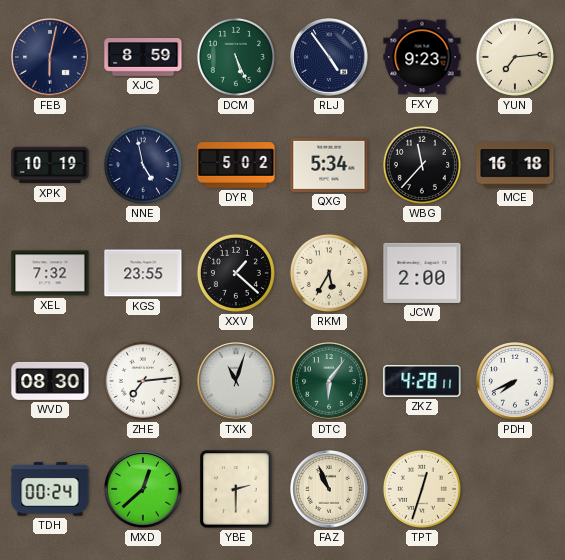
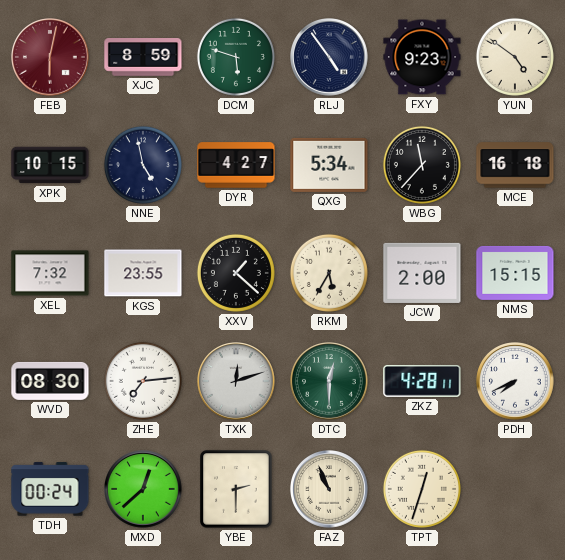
FEB dial: navy -> burgundy (51, 58)
DCM: 5:26 -> 5:48 (236, 57)
YUN: 7:14 -> 4:51 (515, 57)
XPK: 10:19 -> 10:15 (50, 165)
DYR: 5:02 -> 4:27 (236, 165)
NMS: none -> 15:15 (515, 273)
TXK: 11:03 -> 12:12 (237, 382)
DTC: 6:06 -> 12:30 (330, 382)
